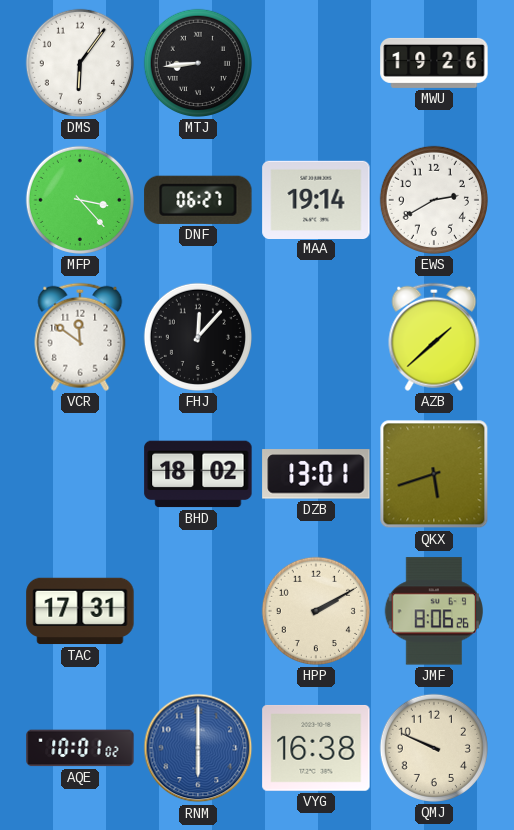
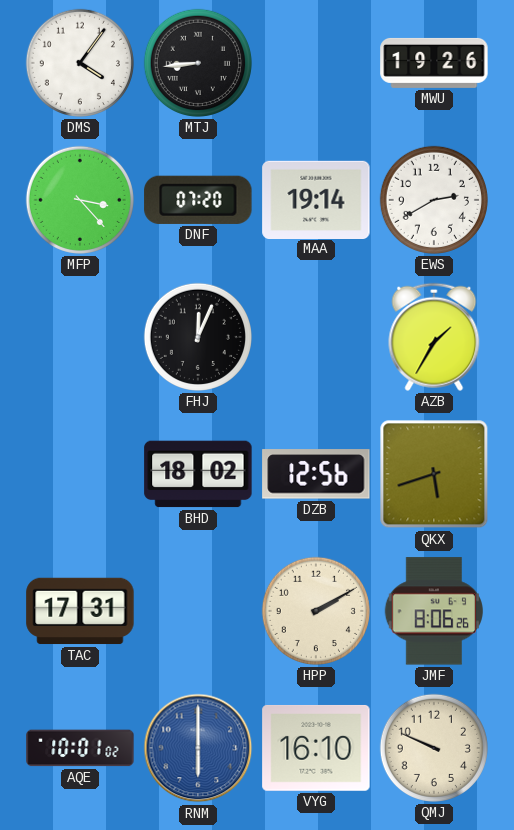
DMS: 6:06 -> 4:06 (80, 63)
DNF: 06:27 -> 07:20 (198, 200)
VCR: 11:51 -> none (80, 337)
FHJ: 12:07 -> 12:04 (198, 337)
AZB: 1:38 -> 1:35 (434, 337)
DZB: 13:01 -> 12:56 (316, 474)
VYG: 16:38 -> 16:10 (316, 748)
